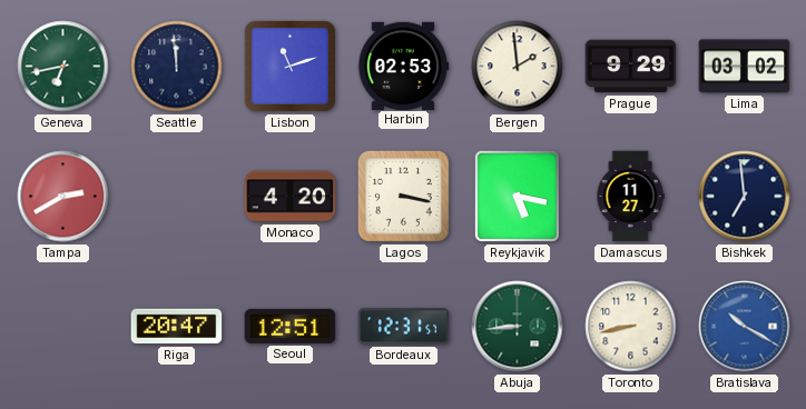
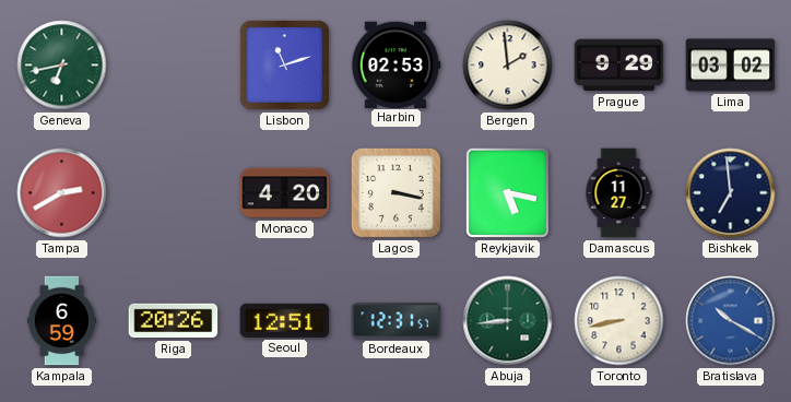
Seattle: 11:59 -> none (177, 67)
Kampala: none -> 6:59 (61, 321)
Riga: 20:47 -> 20:26 (174, 321)
